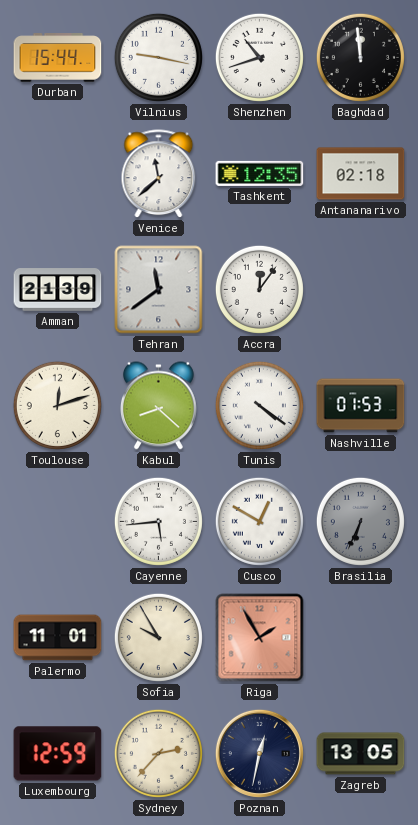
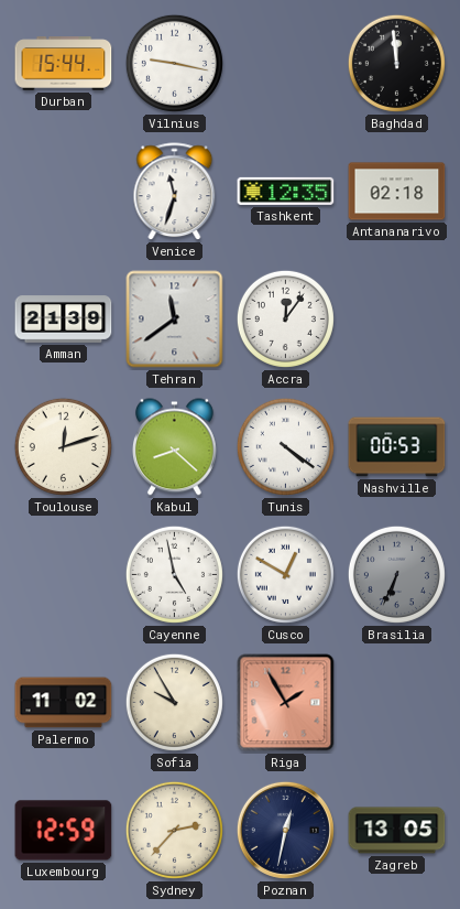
Shenzhen: 10:42 -> none (259, 57)
Venice: 11:38 -> 11:33 (175, 192)
Nashville: 01:53 -> 00:53 (397, 447)
Cayenne: 5:44 -> 4:58 (174, 574)
Palermo: 11:01 -> 11:02 (64, 703)
